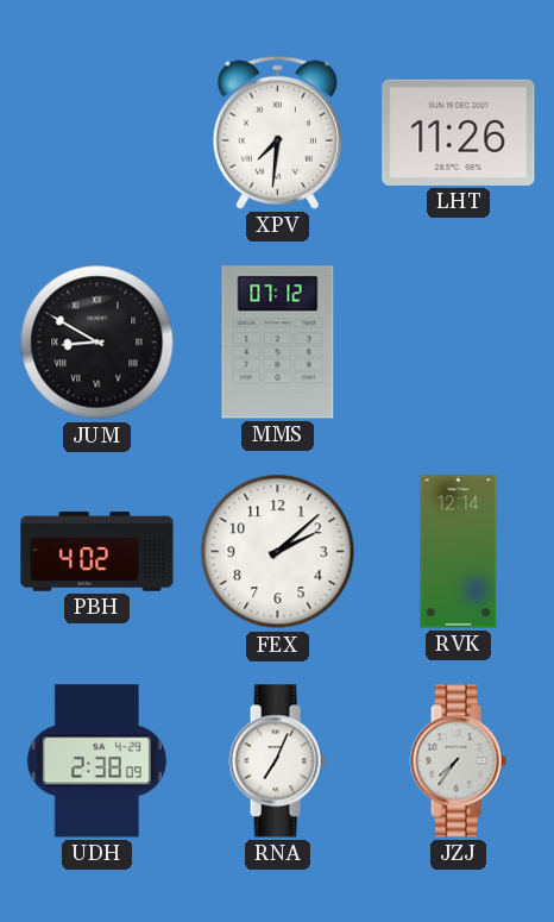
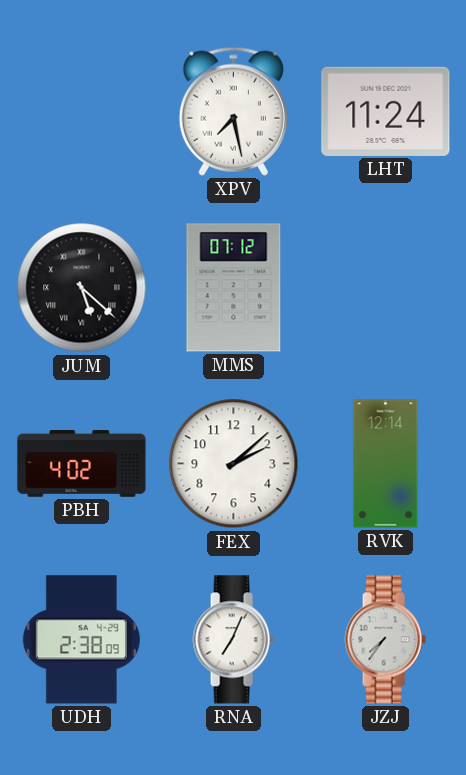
XPV: 7:31 -> 7:28 (233, 111)
LHT: 11:26 -> 11:24 (386, 111)
JUM: 8:50 -> 5:22 (82, 288)
